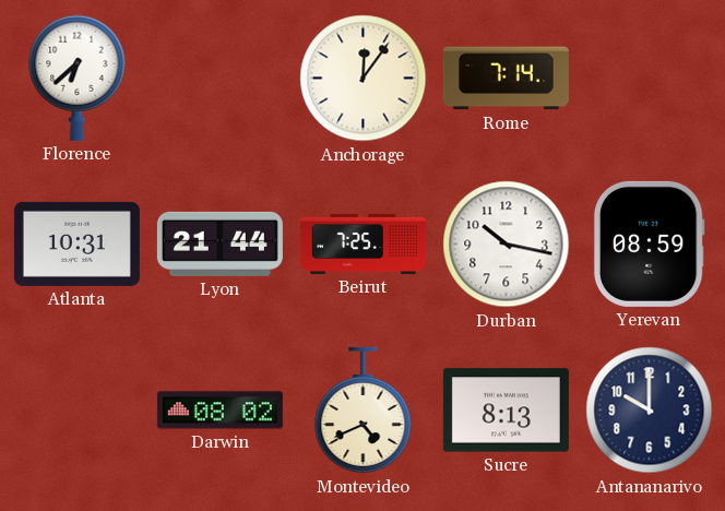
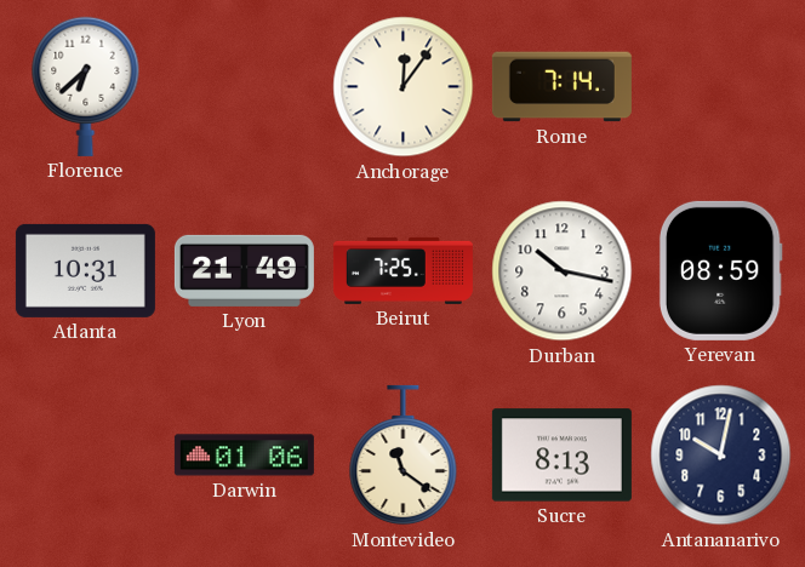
Lyon: 21:44 -> 21:49 (244, 270)
Darwin: 08:02 -> 01:06 (244, 456)
Montevideo: 4:41 -> 11:21 (404, 456)
Antananarivo: 10:00 -> 10:02 (721, 456)
